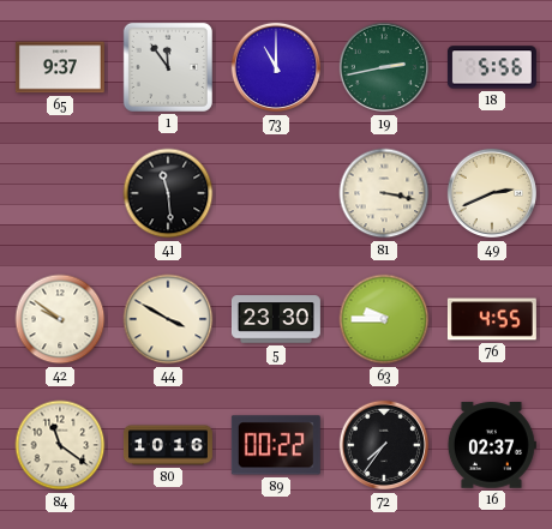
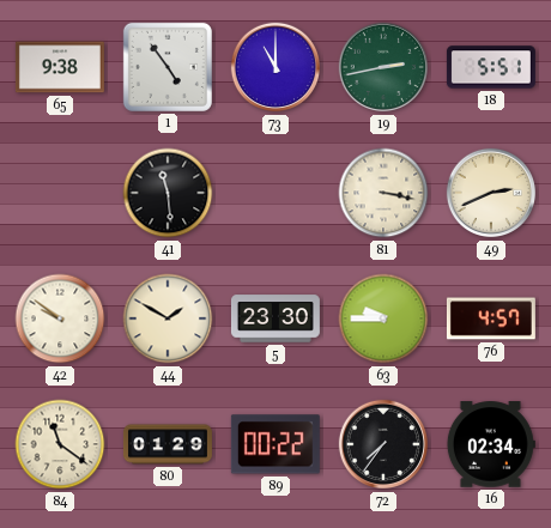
65: 9:37 -> 9:38 (60, 67)
1: 11:54 -> 4:54 (168, 67)
18: 5:56 -> 5:51 (491, 67)
44: 3:50 -> 1:50 (168, 318)
76: 4:55 -> 4:57 (491, 318)
80: 10:16 -> 01:29 (168, 444)
16: 02:37 -> 02:34 (491, 444)
